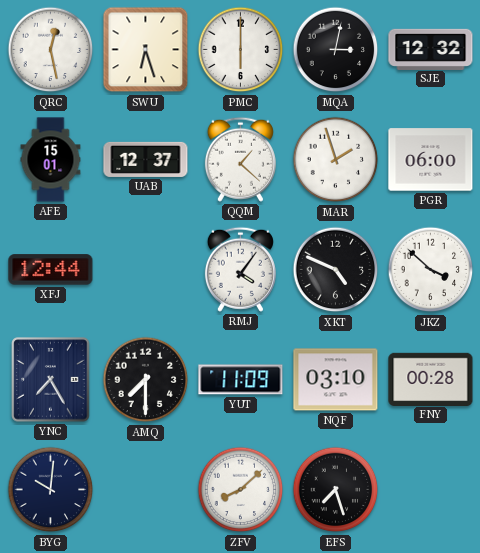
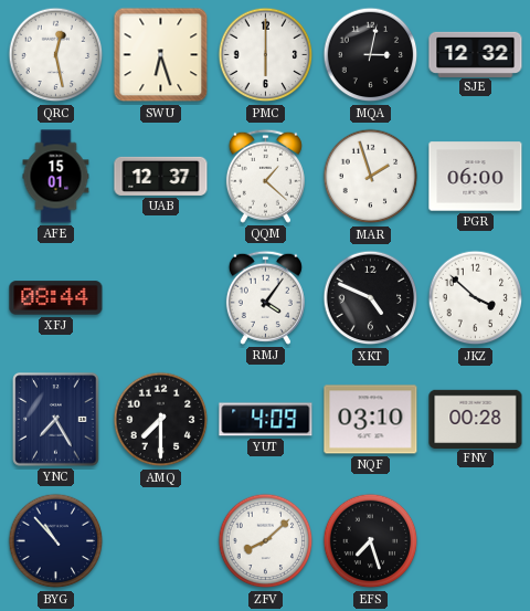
XFJ: 12:44 -> 08:44 (56, 298)
YUT: 11:09 -> 4:09 (266, 420)
BYG: 10:01 -> 10:53 (56, 541)
